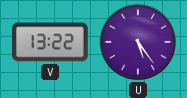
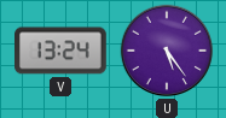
V: 13:22 -> 13:24 (62, 51)
